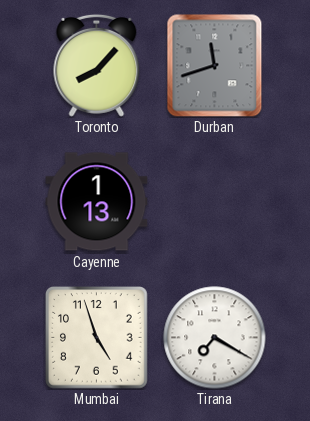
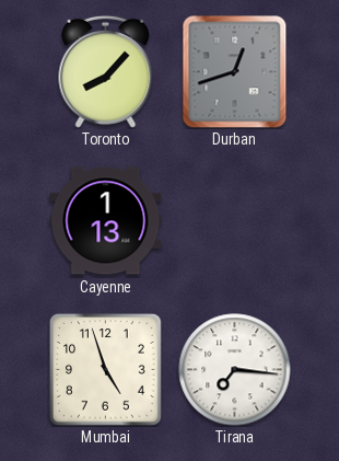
Durban: 11:42 -> 12:42 (235, 72)
Tirana: 7:20 -> 7:16 (235, 370)
